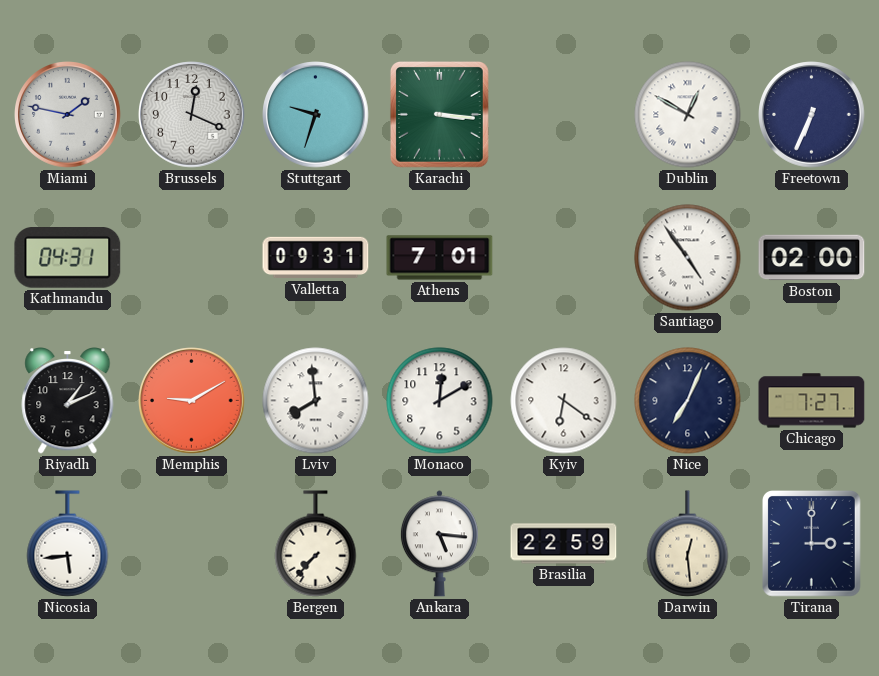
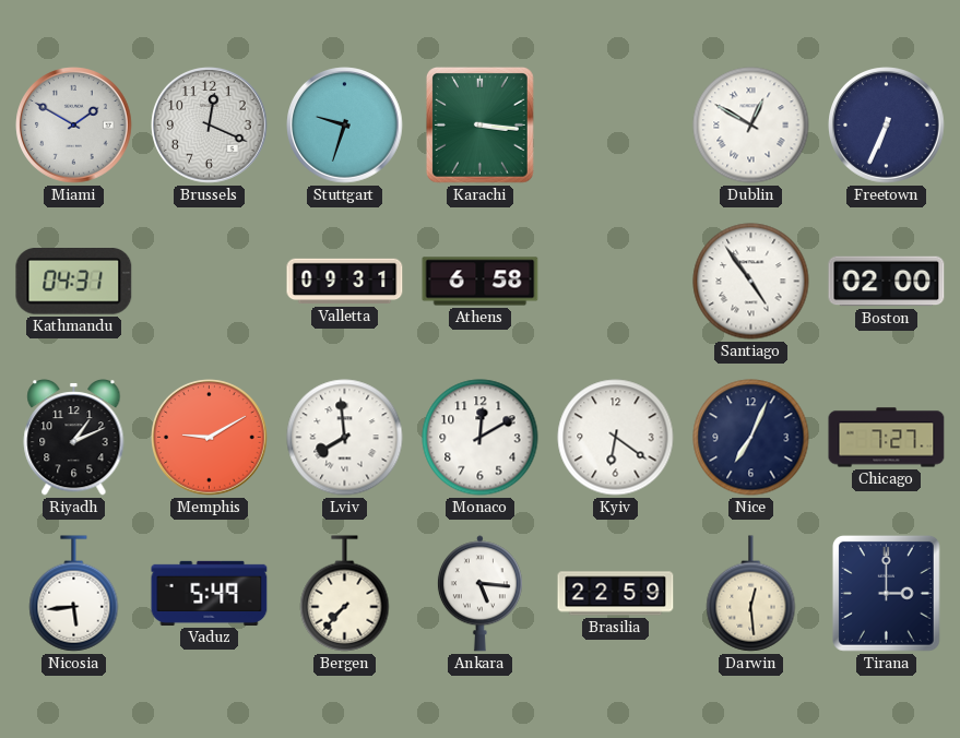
Miami: 1:47 -> 1:50 (74, 126)
Athens: 7:01 -> 6:58 (481, 282)
Vaduz: none -> 5:49 (210, 593)
